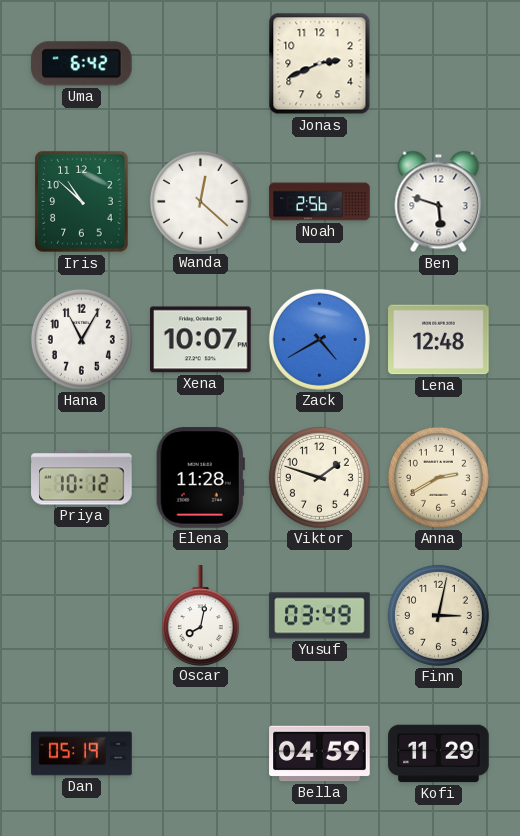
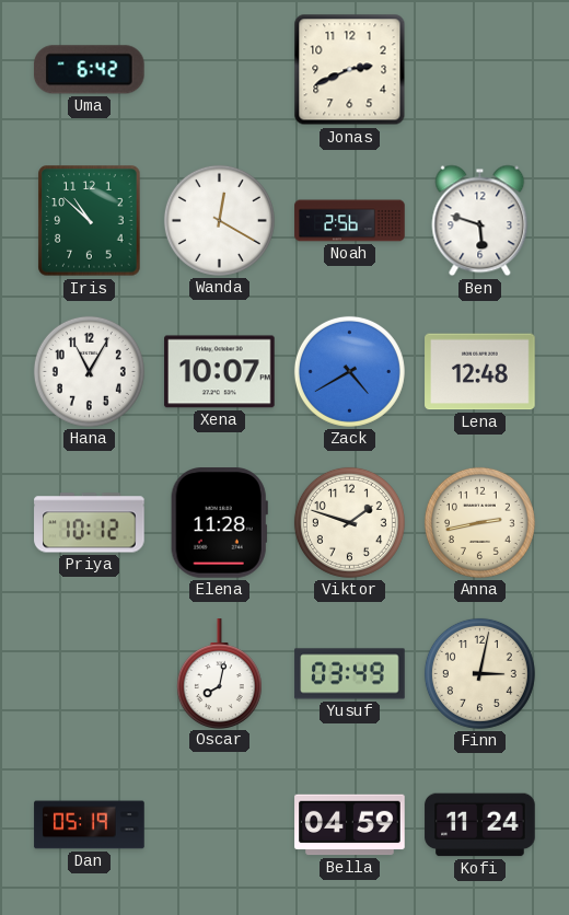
Wanda: 12:22 -> 12:20 (219, 220)
Anna: 2:40 -> 2:43 (479, 522)
Kofi: 11:29 -> 11:24 (480, 825)
